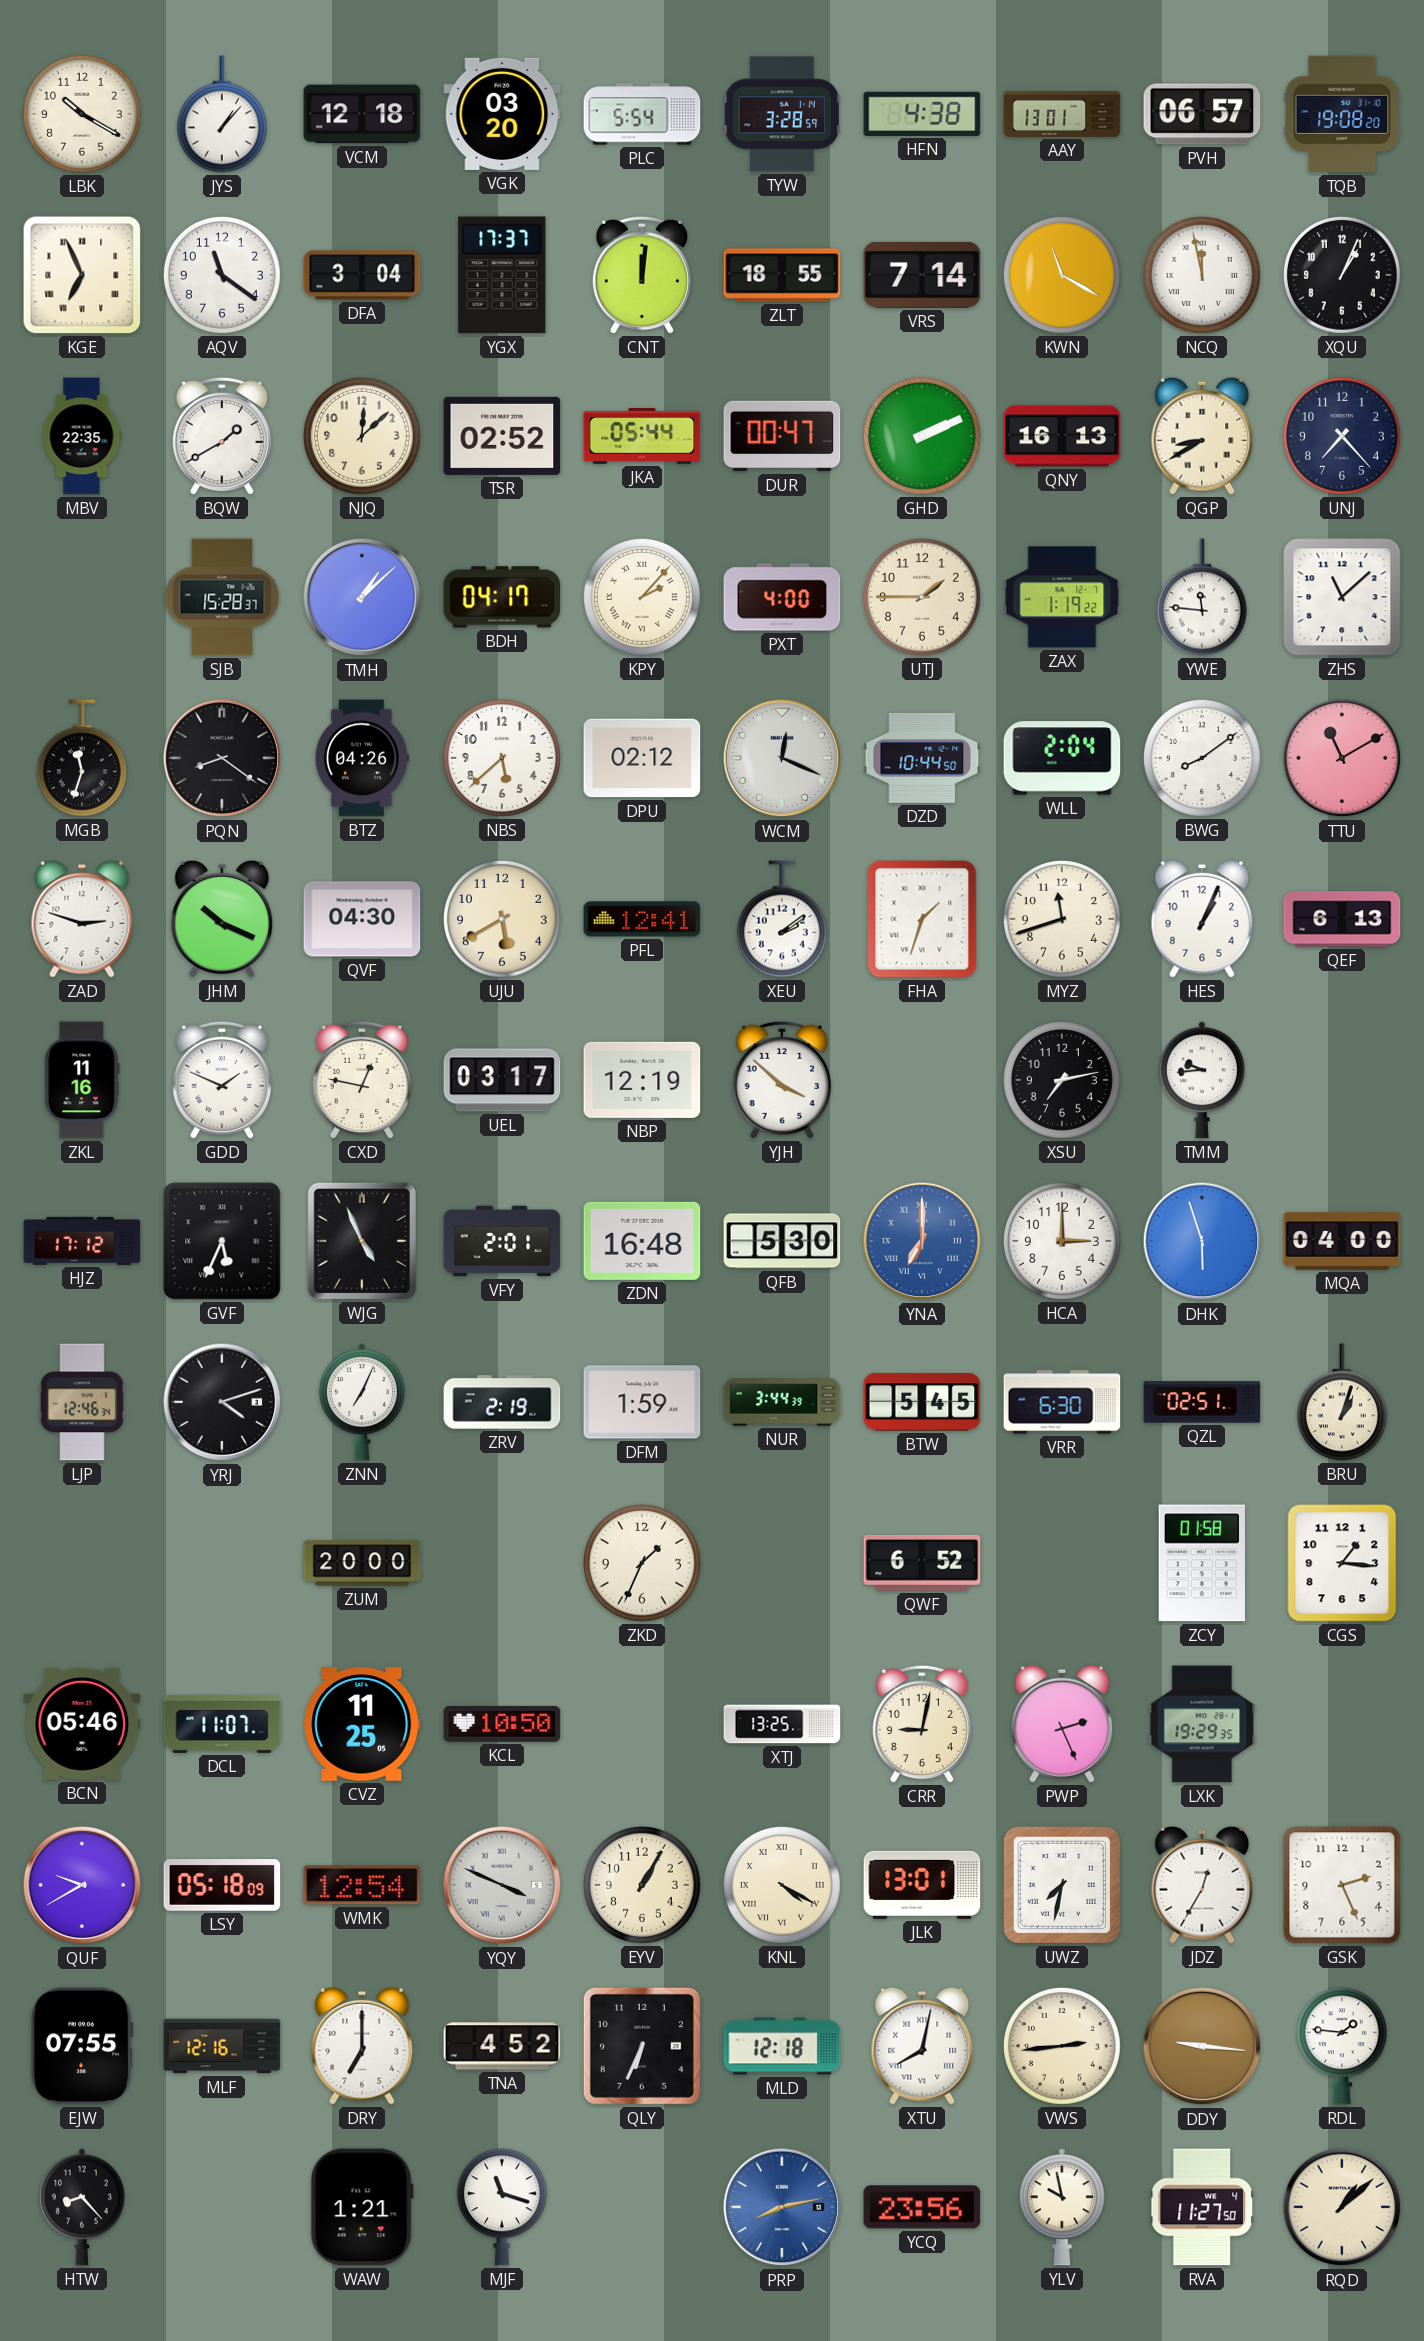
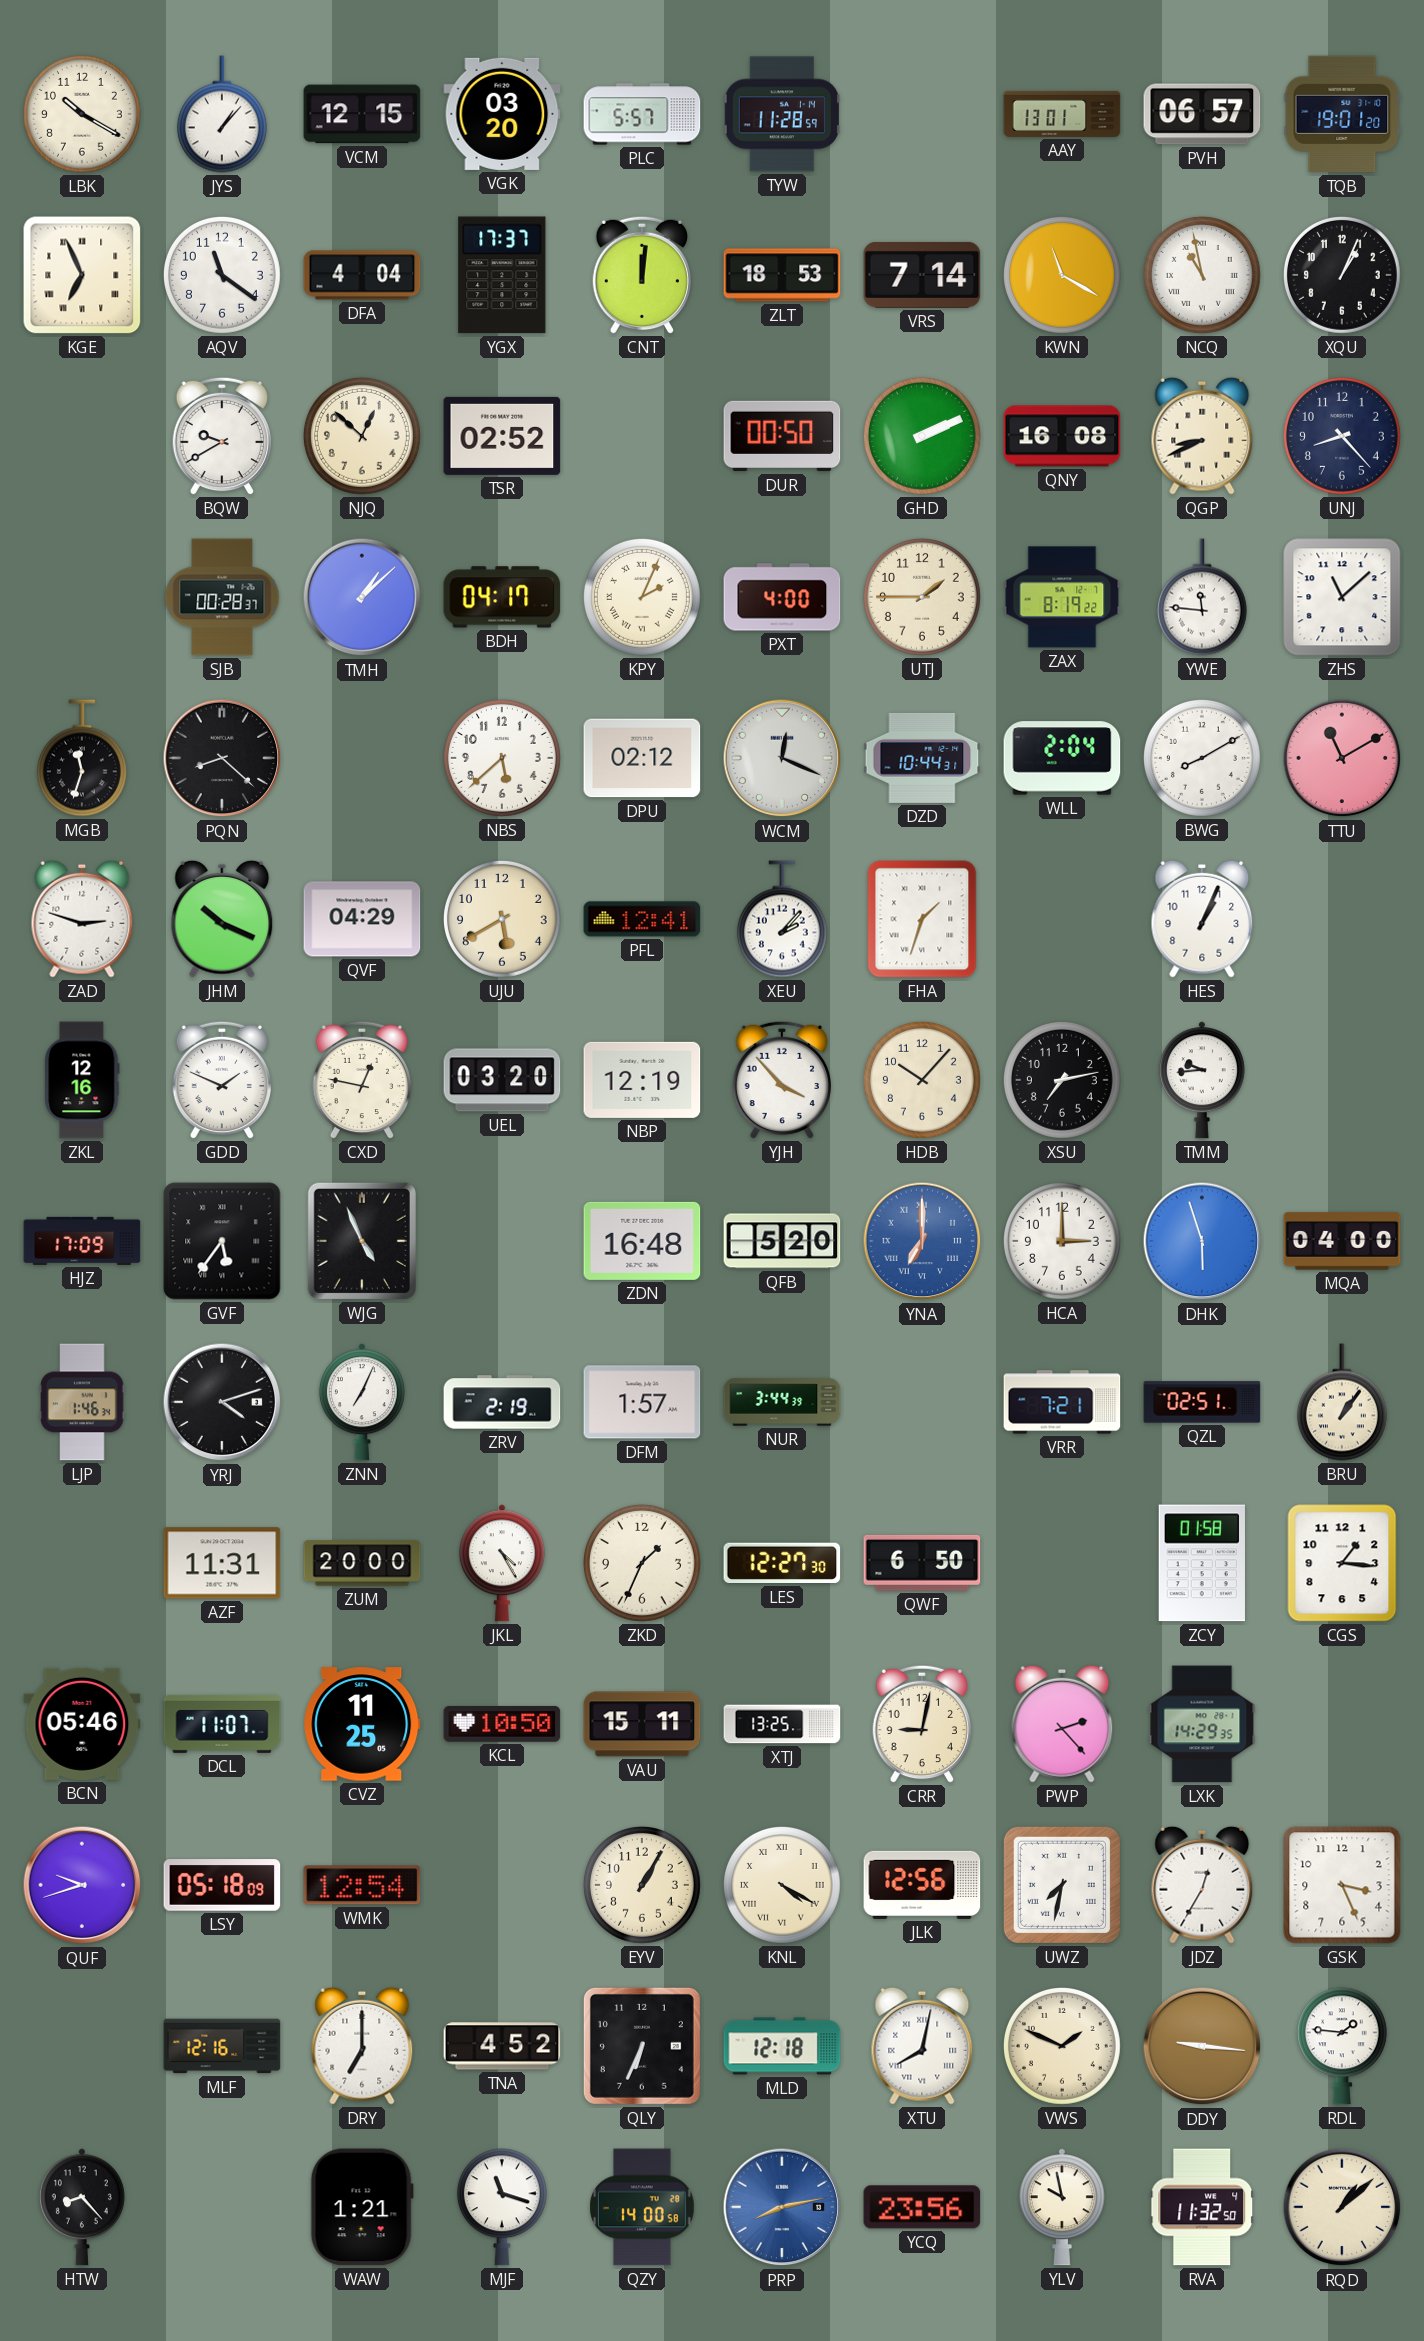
VCM: 12:18 -> 12:15 (362, 114)
PLC: 5:54 -> 5:57 (642, 114)
TYW: 3:28 -> 11:28 (781, 114)
HFN: 4:38 -> none (922, 114)
TQB: 19:08 -> 19:01 (1342, 114)
DFA: 3:04 -> 4:04 (362, 275)
ZLT: 18:55 -> 18:53 (782, 275)
NCQ: 11:58 -> 10:58 (1202, 275)
MBV: 22:35 -> none (82, 436)
BQW: 1:40 -> 9:40 (221, 436)
NJQ: 12:08 -> 12:52 (362, 436)
JKA: 05:44 -> none (642, 436)
DUR: 00:47 -> 00:50 (782, 436)
QNY: 16:13 -> 16:08 (1062, 436)
QGP: 8:40 -> 8:41 (1202, 436)
UNJ: 7:23 -> 8:23 (1342, 436)
SJB: 15:28 -> 00:28 (222, 597)
KPY: 2:07 -> 2:04 (642, 597)
ZAX: 1:19 -> 8:19 (1062, 597)
PQN: 8:21 -> 8:22 (222, 758)
BTZ: 04:26 -> none (362, 758)
DZD: 10:44:50 -> 10:44:31 (922, 758)
BWG: 8:09 -> 8:10 (1202, 758)
QVF: 04:30 -> 04:29 (362, 919)
XEU: 2:09 -> 2:07 (782, 919)
MYZ: 11:42 -> none (1062, 919)
QEF: 6:13 -> none (1342, 919)
ZKL: 11:16 -> 12:16 (82, 1080)
UEL: 03:17 -> 03:20 (502, 1080)
YJH: 3:52 -> 3:53 (781, 1080)
HDB: none -> 10:07 (922, 1080)
HJZ: 17:12 -> 17:09 (82, 1241)
GVF: 5:34 -> 5:36 (222, 1241)
VFY: 2:01 -> none (502, 1241)
QFB: 5:30 -> 5:20 (782, 1241)
LJP: 12:46 -> 1:46 (82, 1402)
DFM: 1:59 -> 1:57 (642, 1402)
BTW: 5:45 -> none (922, 1402)
VRR: 6:30 -> 7:21 (1062, 1402)
BRU: 1:03 -> 1:06 (1342, 1402)
AZF: none -> 11:31 (222, 1563)
JKL: none -> 4:25 (502, 1563)
LES: none -> 12:27 (782, 1563)
QWF: 6:52 -> 6:50 (922, 1563)
VAU: none -> 15:11 (642, 1724)
PWP: 2:26 -> 2:23 (1062, 1724)
LXK: 19:29 -> 14:29 (1202, 1724)
QUF: 9:40 -> 9:42 (82, 1885)
YQY: 3:49 -> none (502, 1885)
JLK: 13:01 -> 12:56 (922, 1885)
GSK: 2:26 -> 3:26 (1342, 1885)
EJW: 07:55 -> none (82, 2046)
VWS: 2:44 -> 1:49 (1062, 2046)
QZY: none -> 14:00 (642, 2207)
RVA: 11:27 -> 11:32 (1202, 2207)
